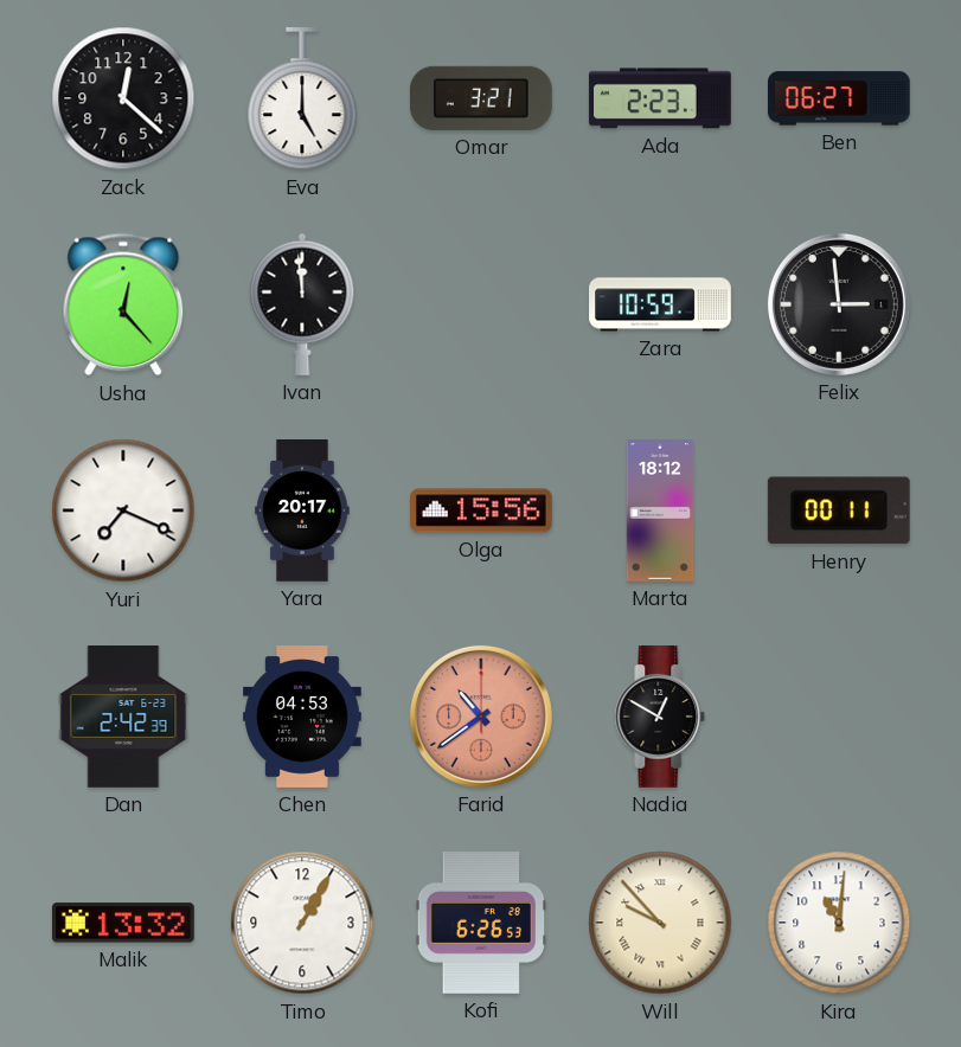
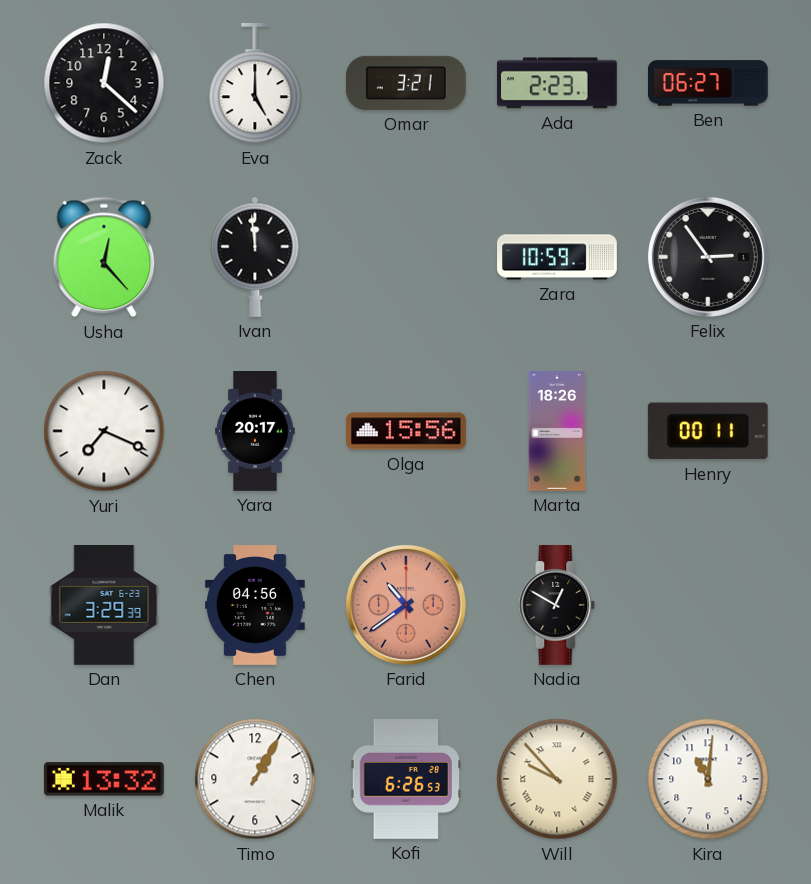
Felix: 2:59 -> 2:54 (708, 257)
Marta: 18:12 -> 18:26 (557, 431)
Dan: 2:42 -> 3:29 (104, 606)
Chen: 04:53 -> 04:56 (256, 606)
